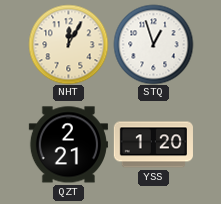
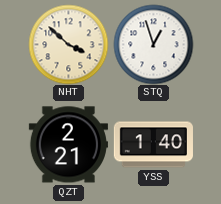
NHT: 12:05 -> 3:52 (68, 44)
YSS: 1:20 -> 1:40 (153, 145)
